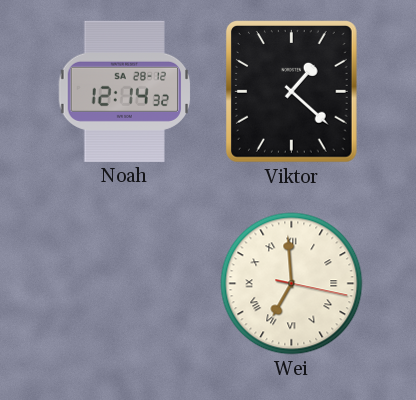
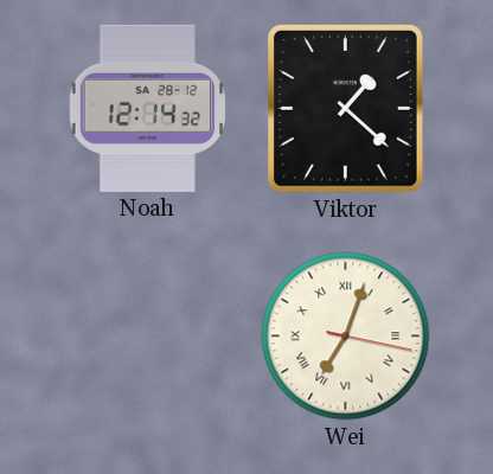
Wei: 6:59 -> 7:03 (346, 337)
